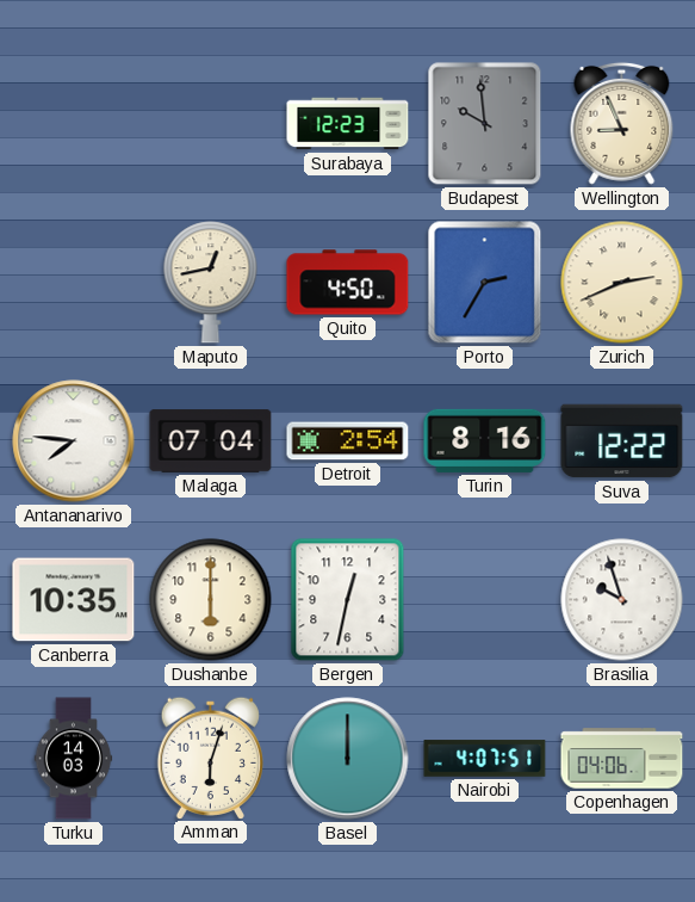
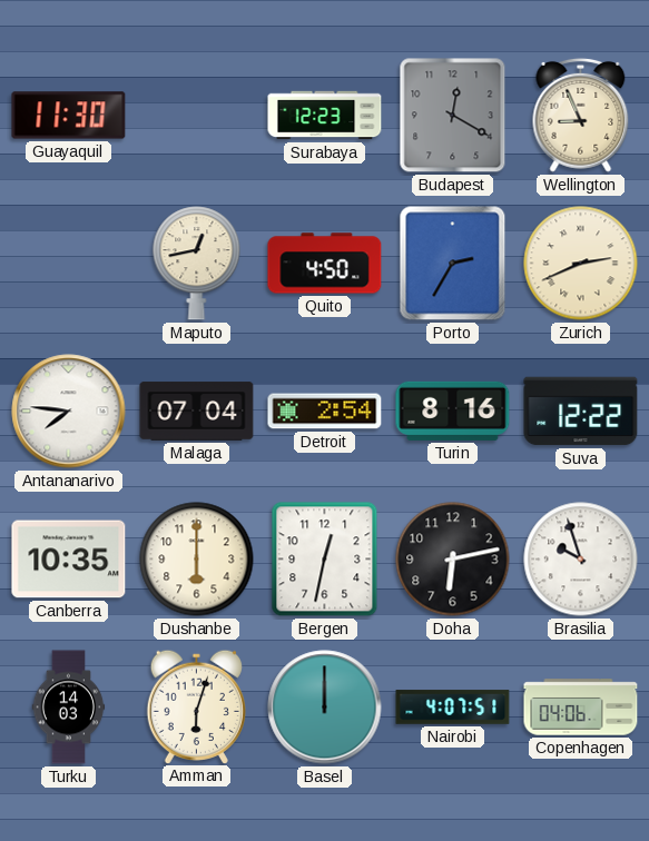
Guayaquil: none -> 11:30 (69, 116)
Budapest: 9:59 -> 12:20 (453, 116)
Doha: none -> 6:13 (453, 560)
